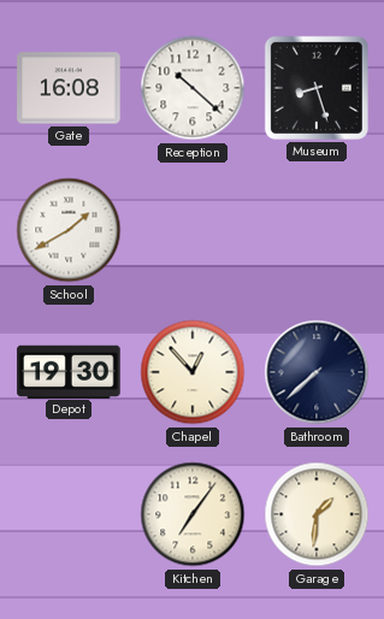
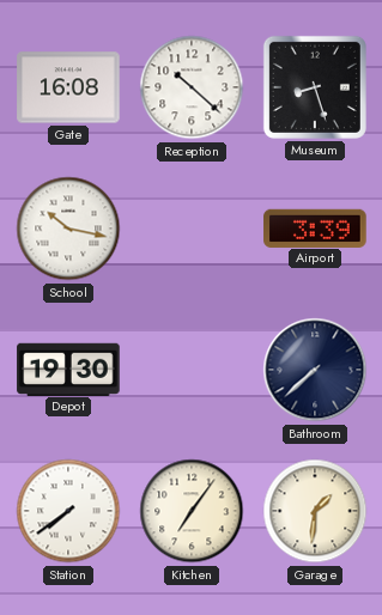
School: 1:40 -> 10:17 (68, 229)
Airport: none -> 3:39 (315, 227)
Chapel: 12:53 -> none (193, 372)
Station: none -> 7:39 (68, 511)
